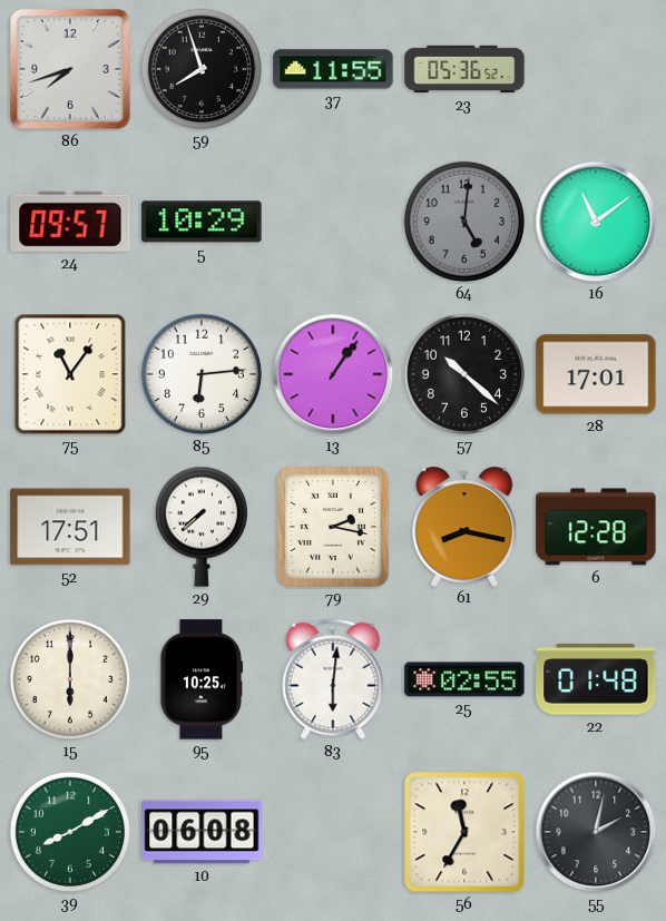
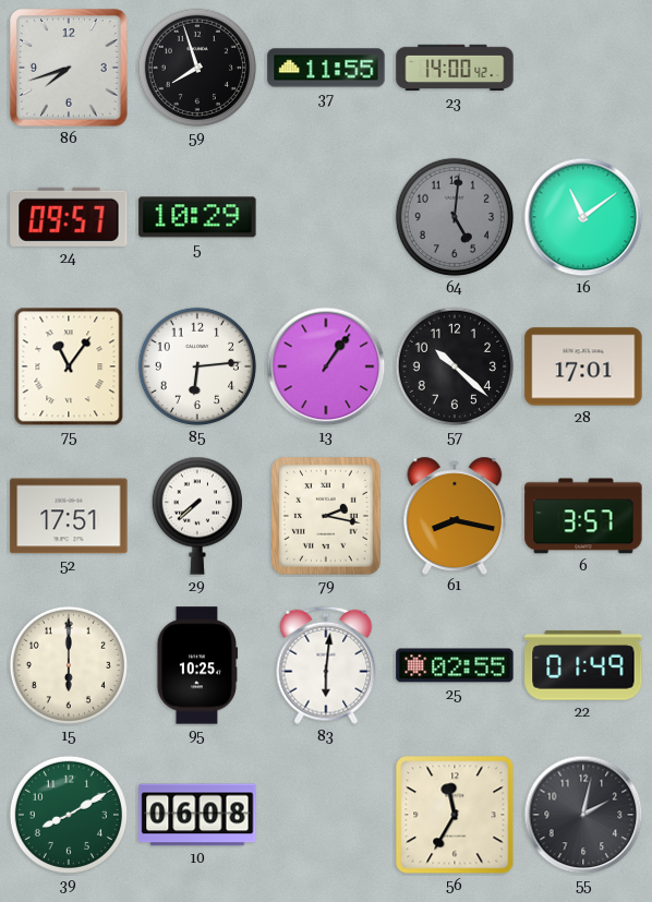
23: 05:36 -> 14:00 (455, 68)
6: 12:28 -> 3:57 (583, 516)
22: 01:48 -> 01:49 (583, 665)
